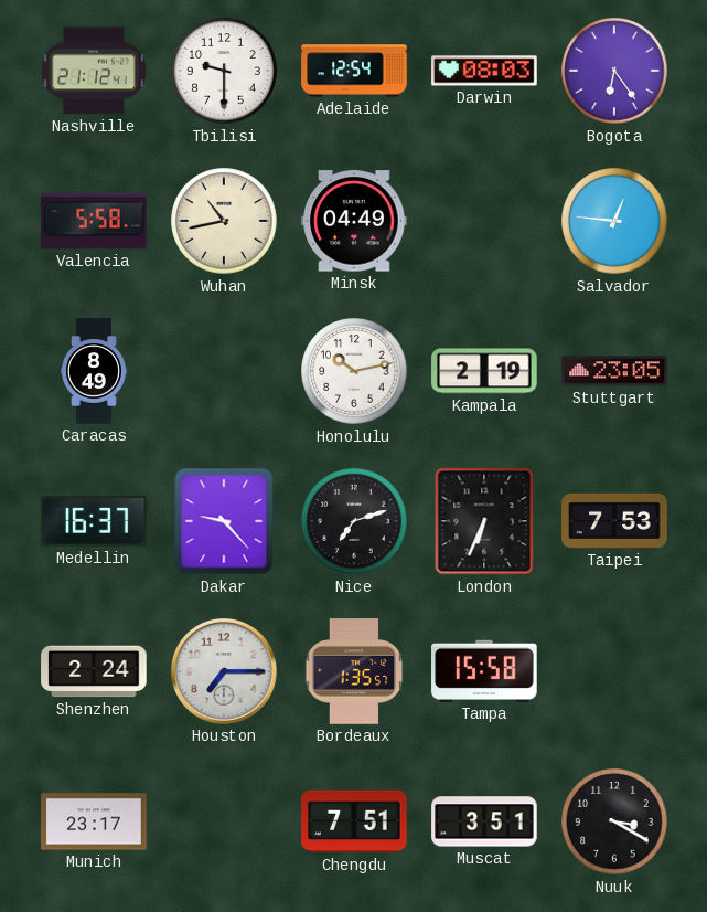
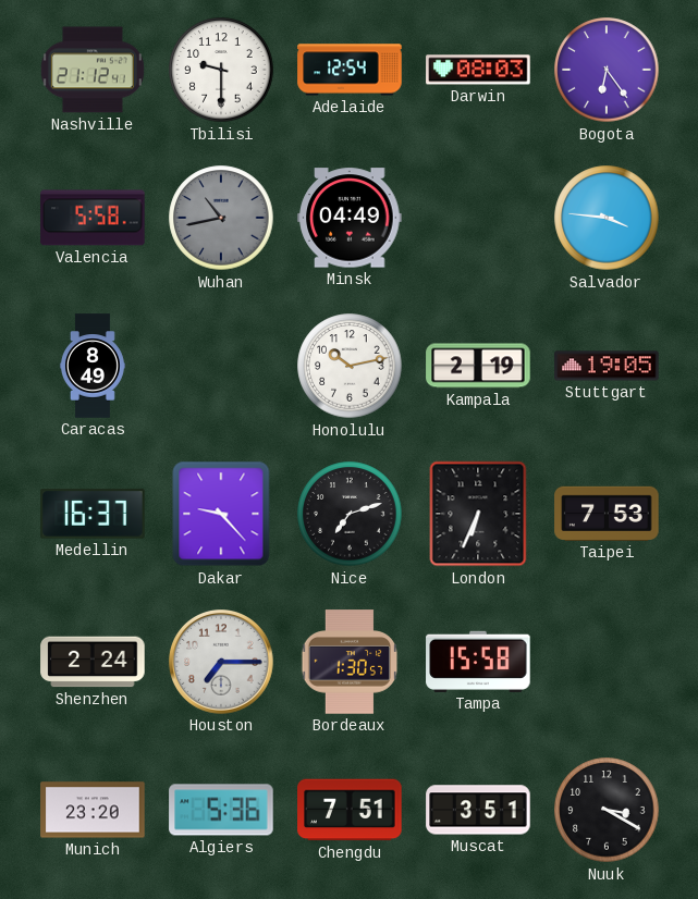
Wuhan dial: cream -> grey (221, 218)
Salvador: 12:46 -> 3:46 (607, 218)
Stuttgart: 23:05 -> 19:05 (607, 366)
Bordeaux: 1:35 -> 1:30 (350, 662)
Munich: 23:17 -> 23:20 (93, 810)
Algiers: none -> 5:36 (221, 810)
